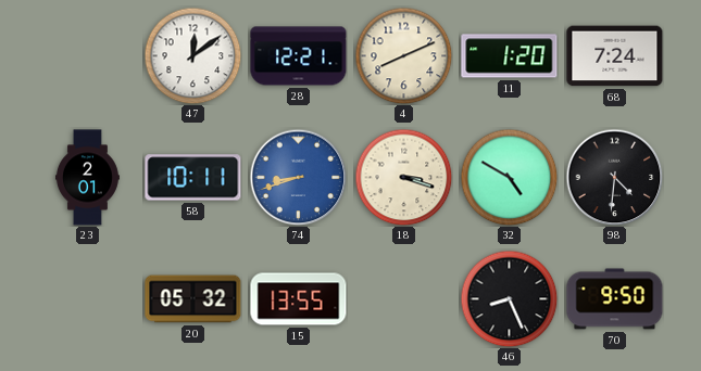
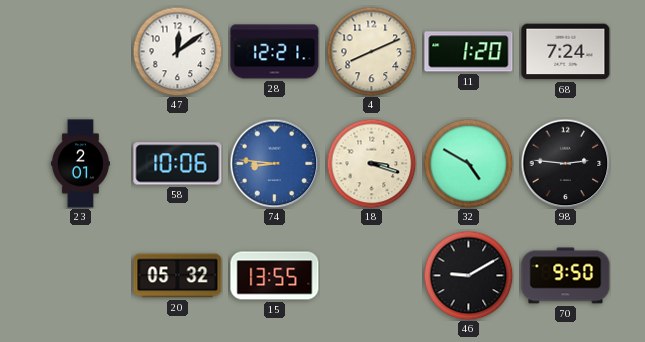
58: 10:11 -> 10:06 (178, 164)
74: 8:42 -> 8:46 (274, 163)
98: 4:31 -> 2:46 (565, 163)
46: 8:26 -> 9:10 (468, 275)
